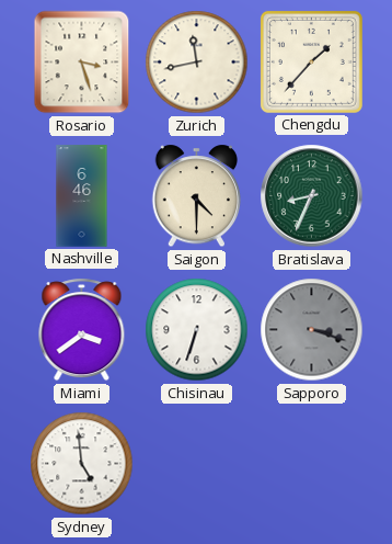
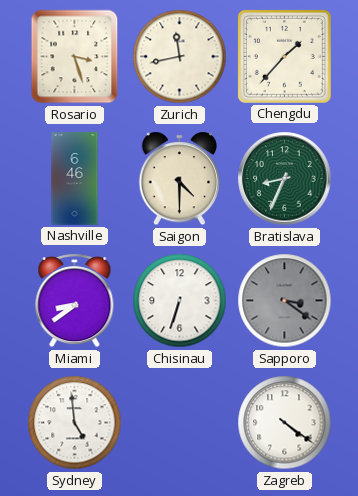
Miami: 3:39 -> 8:39 (75, 301)
Sapporo: 3:18 -> 3:21 (285, 301)
Zagreb: none -> 4:21 (285, 423)
